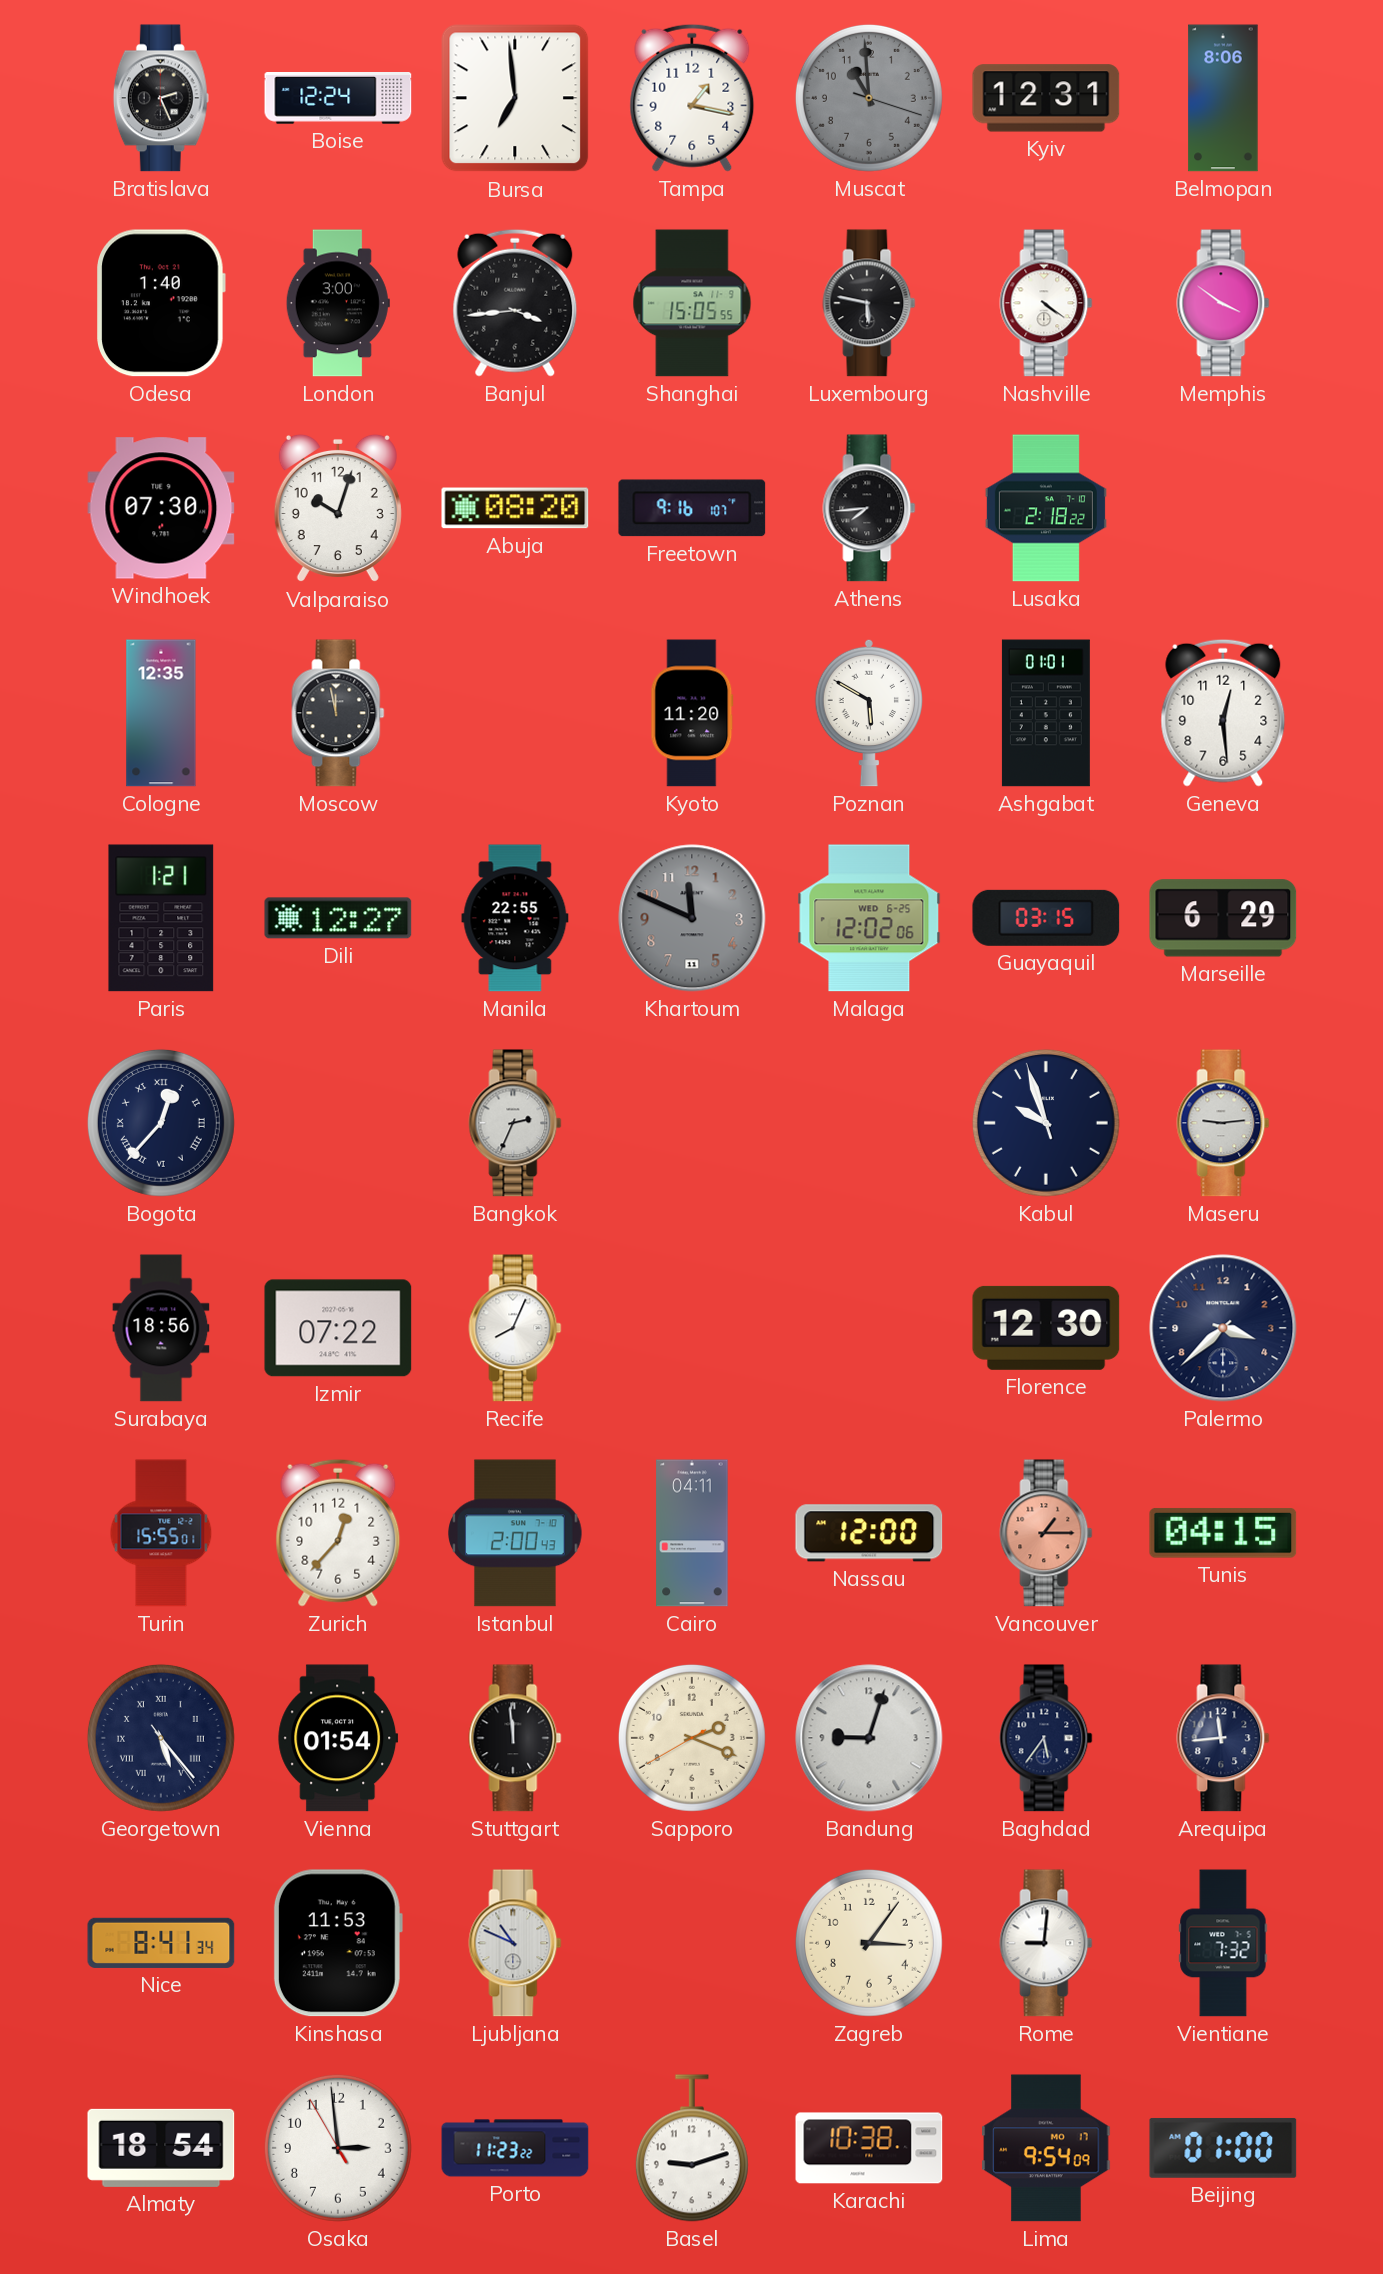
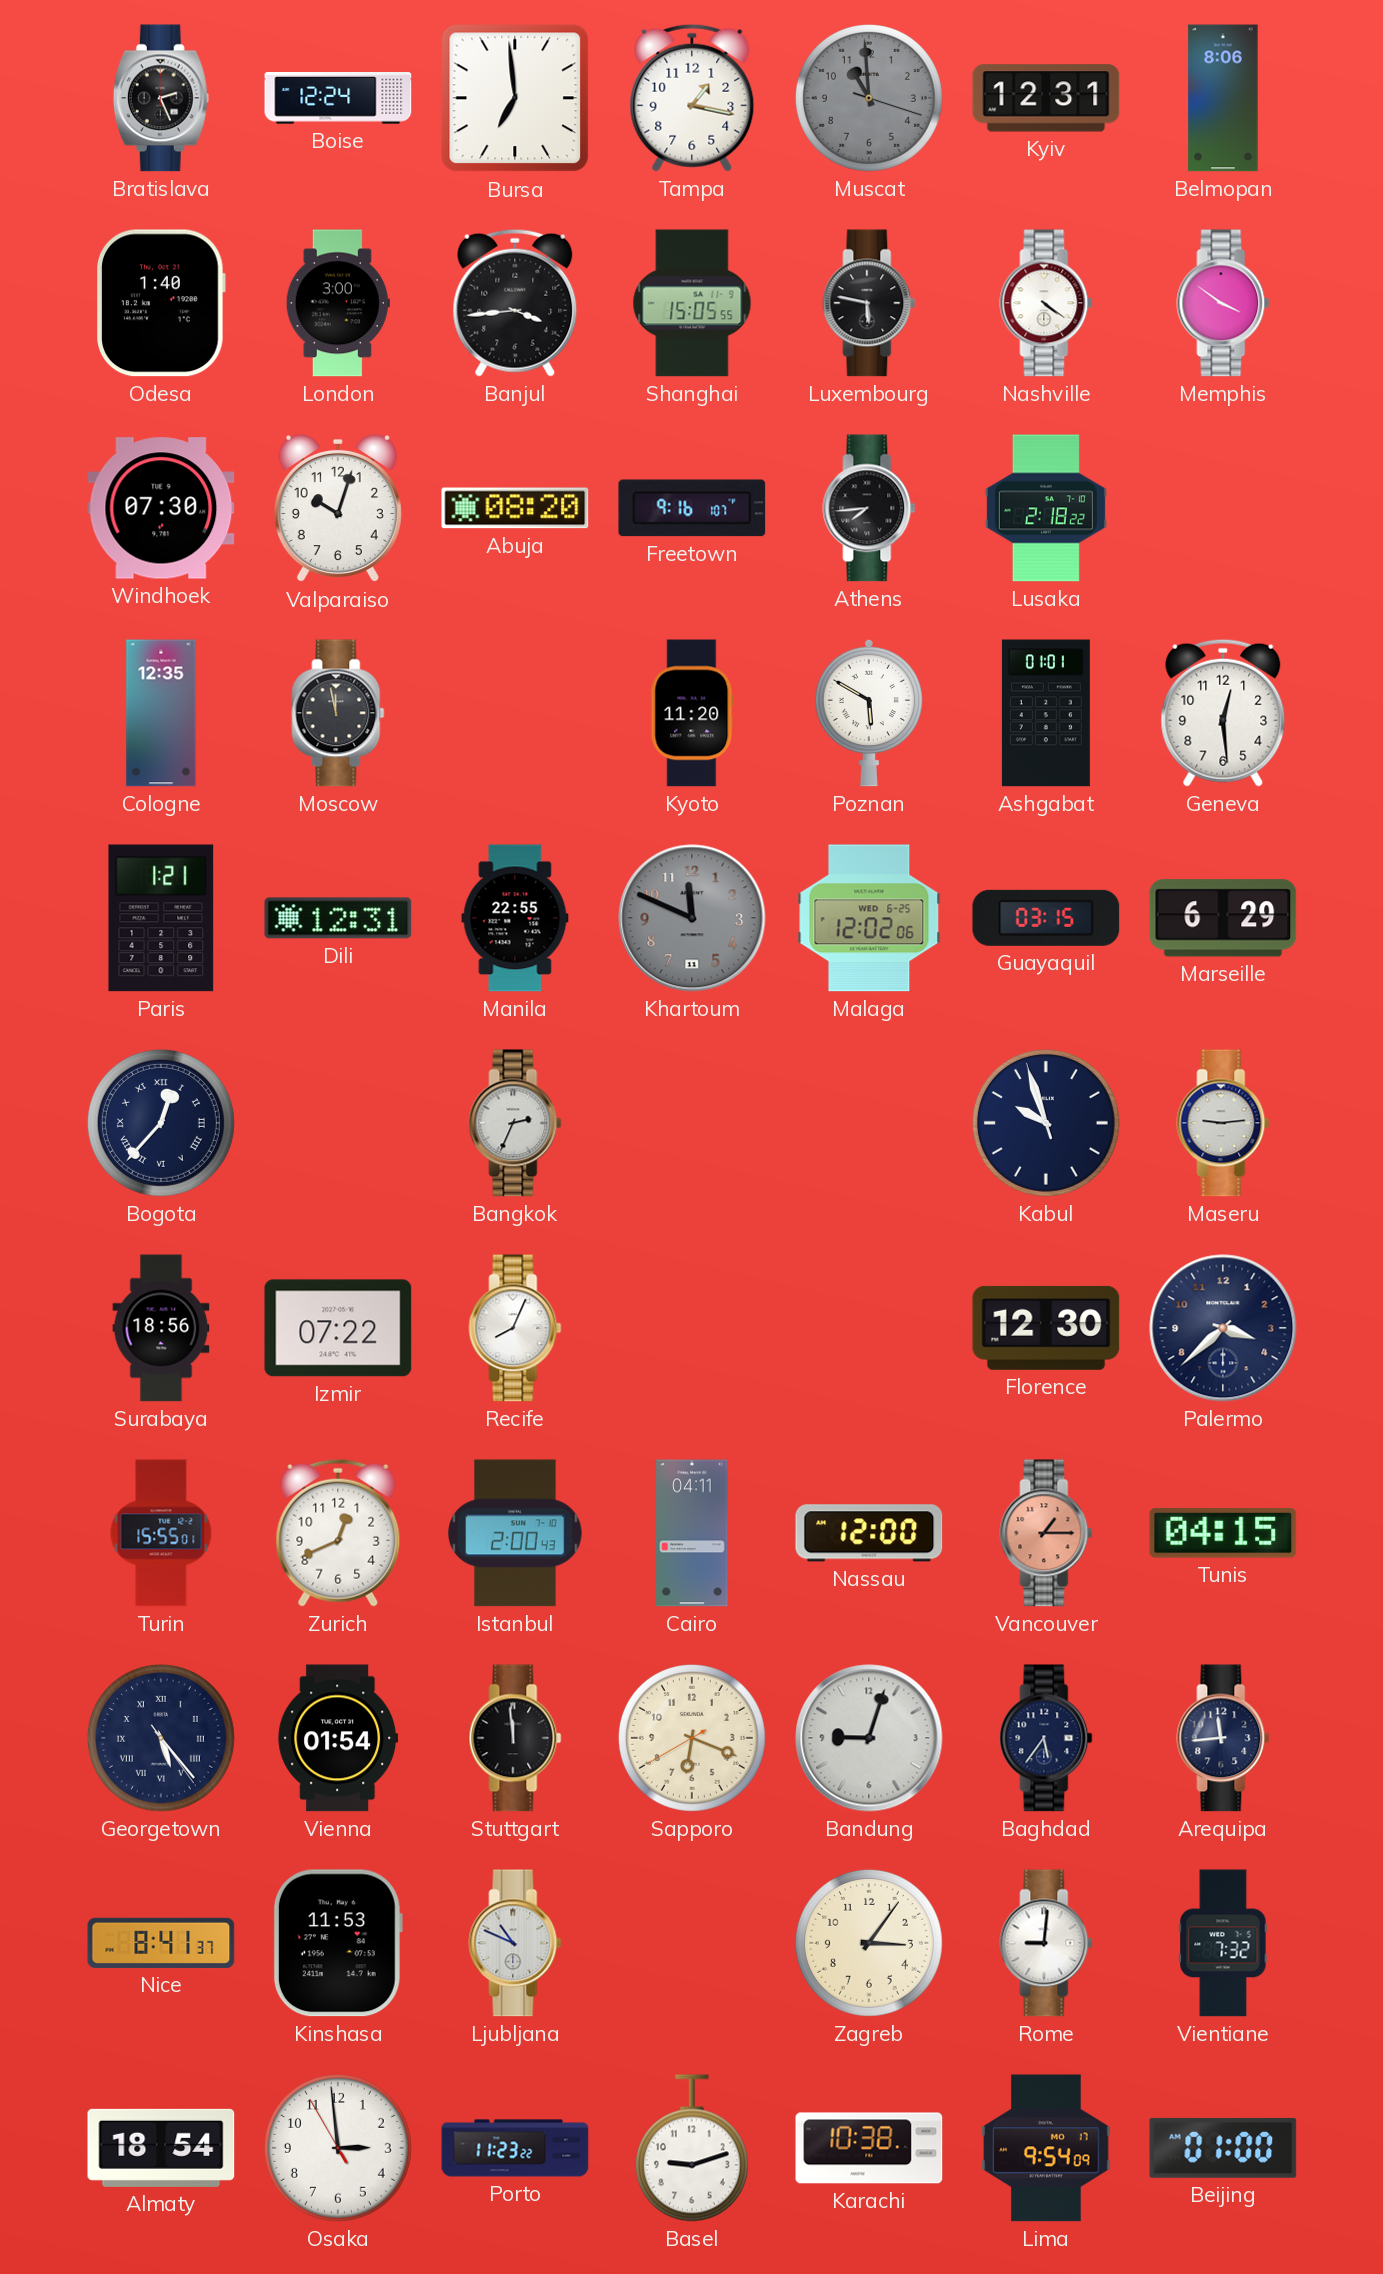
Dili: 12:27 -> 12:31 (338, 918)
Zurich: 12:37 -> 12:41 (338, 1533)
Sapporo: 2:18 -> 6:18 (692, 1738)
Nice: 8:41:34 -> 8:41:37 (161, 1943)
